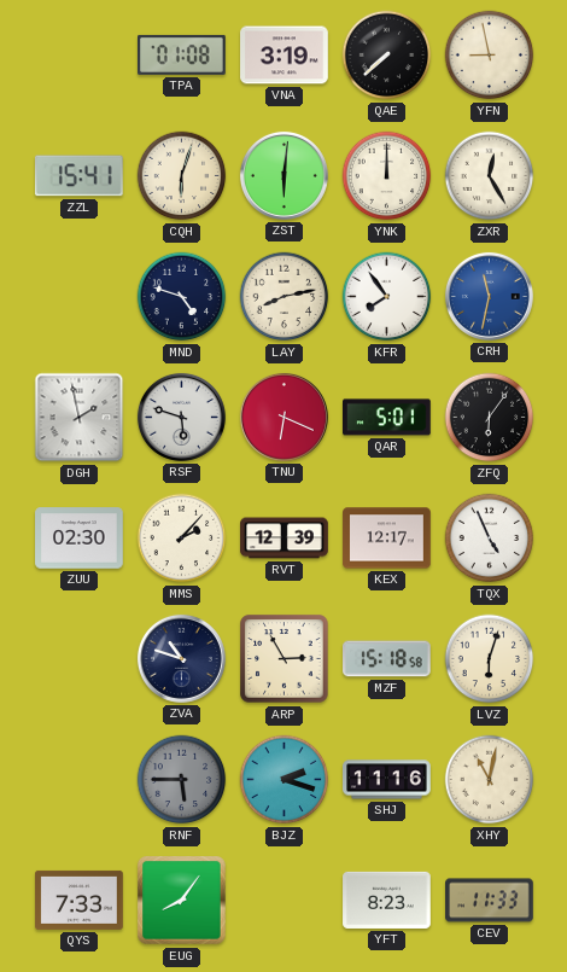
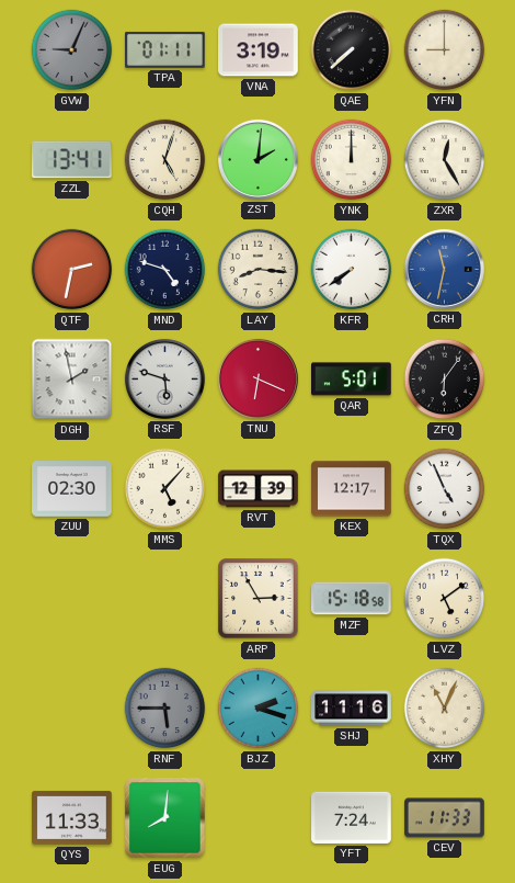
GVW: none -> 9:04 (72, 50)
TPA: 01:08 -> 01:11 (165, 49)
YFN: 8:58 -> 9:00 (445, 50)
ZZL: 15:41 -> 13:41 (71, 160)
CQH: 6:03 -> 5:03 (165, 160)
ZST: 6:01 -> 2:01 (257, 159)
QTF: none -> 2:32 (72, 270)
LAY: 8:13 -> 8:16 (259, 270)
KFR: 7:54 -> 7:39 (352, 270)
MMS: 2:07 -> 5:07 (165, 489)
ZVA: 10:48 -> none (181, 658)
LVZ: 6:03 -> 5:09 (445, 599)
XHY: 11:02 -> 11:04 (445, 709)
QYS: 7:33 -> 11:33 (72, 817)
EUG: 8:06 -> 8:01 (165, 818)
YFT: 8:23 -> 7:24 (352, 817)
